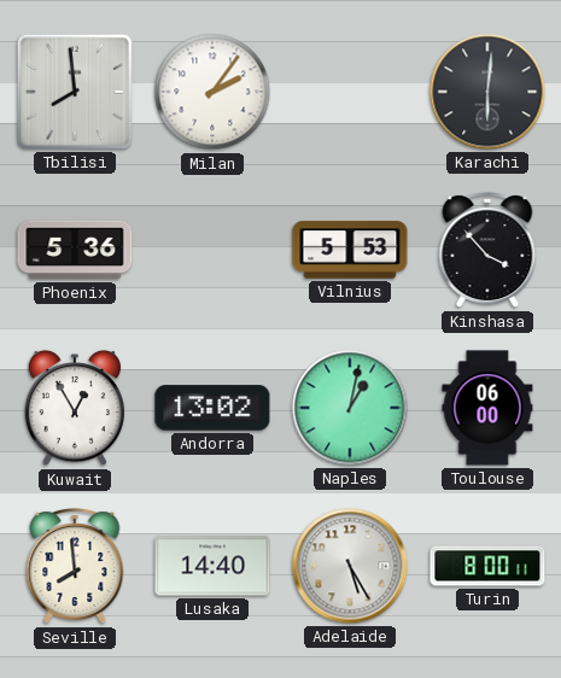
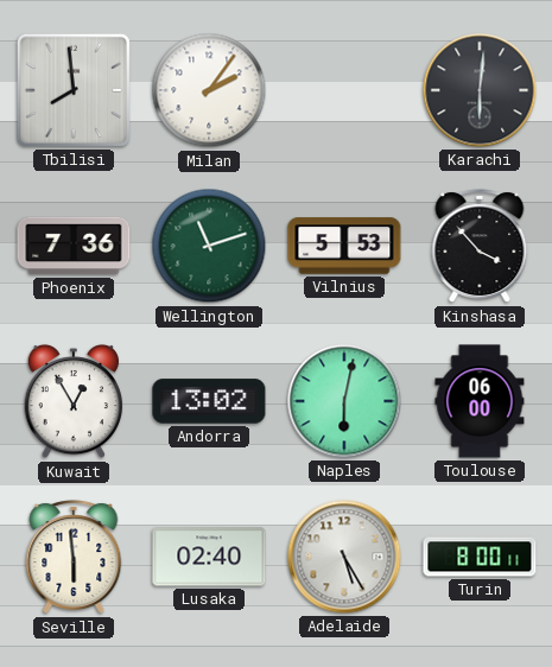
Phoenix: 5:36 -> 7:36 (74, 246)
Wellington: none -> 11:12 (209, 246)
Naples: 1:02 -> 6:02 (344, 401)
Seville: 7:59 -> 5:59 (74, 558)
Lusaka: 14:40 -> 02:40 (209, 557)
